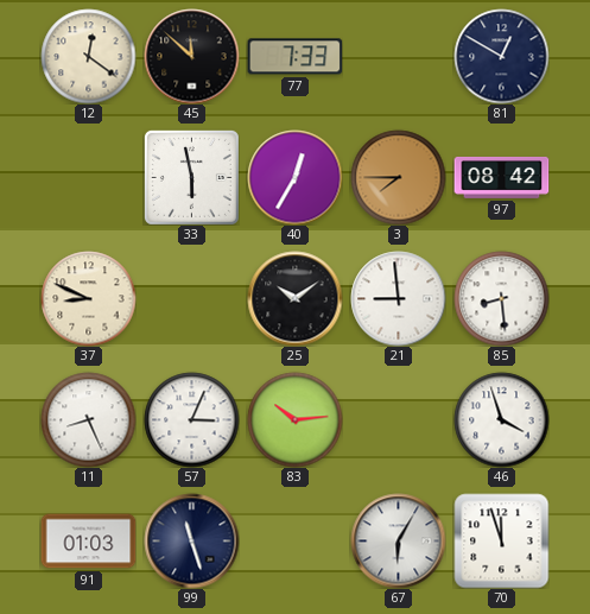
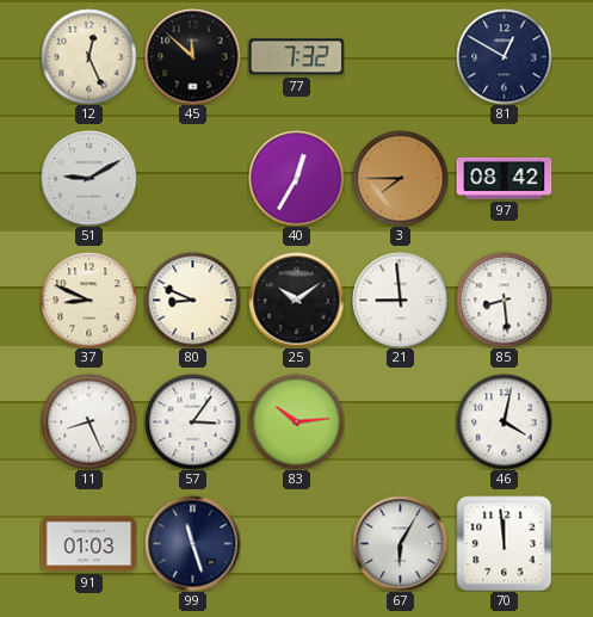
12: 12:21 -> 12:26 (88, 56)
77: 7:33 -> 7:32 (296, 57)
51: none -> 9:10 (88, 178)
33: 5:58 -> none (191, 177)
80: none -> 8:49 (192, 300)
57: 3:04 -> 3:06 (192, 421)
46: 3:57 -> 4:02 (504, 421)
70: 11:57 -> 11:59 (504, 543)
